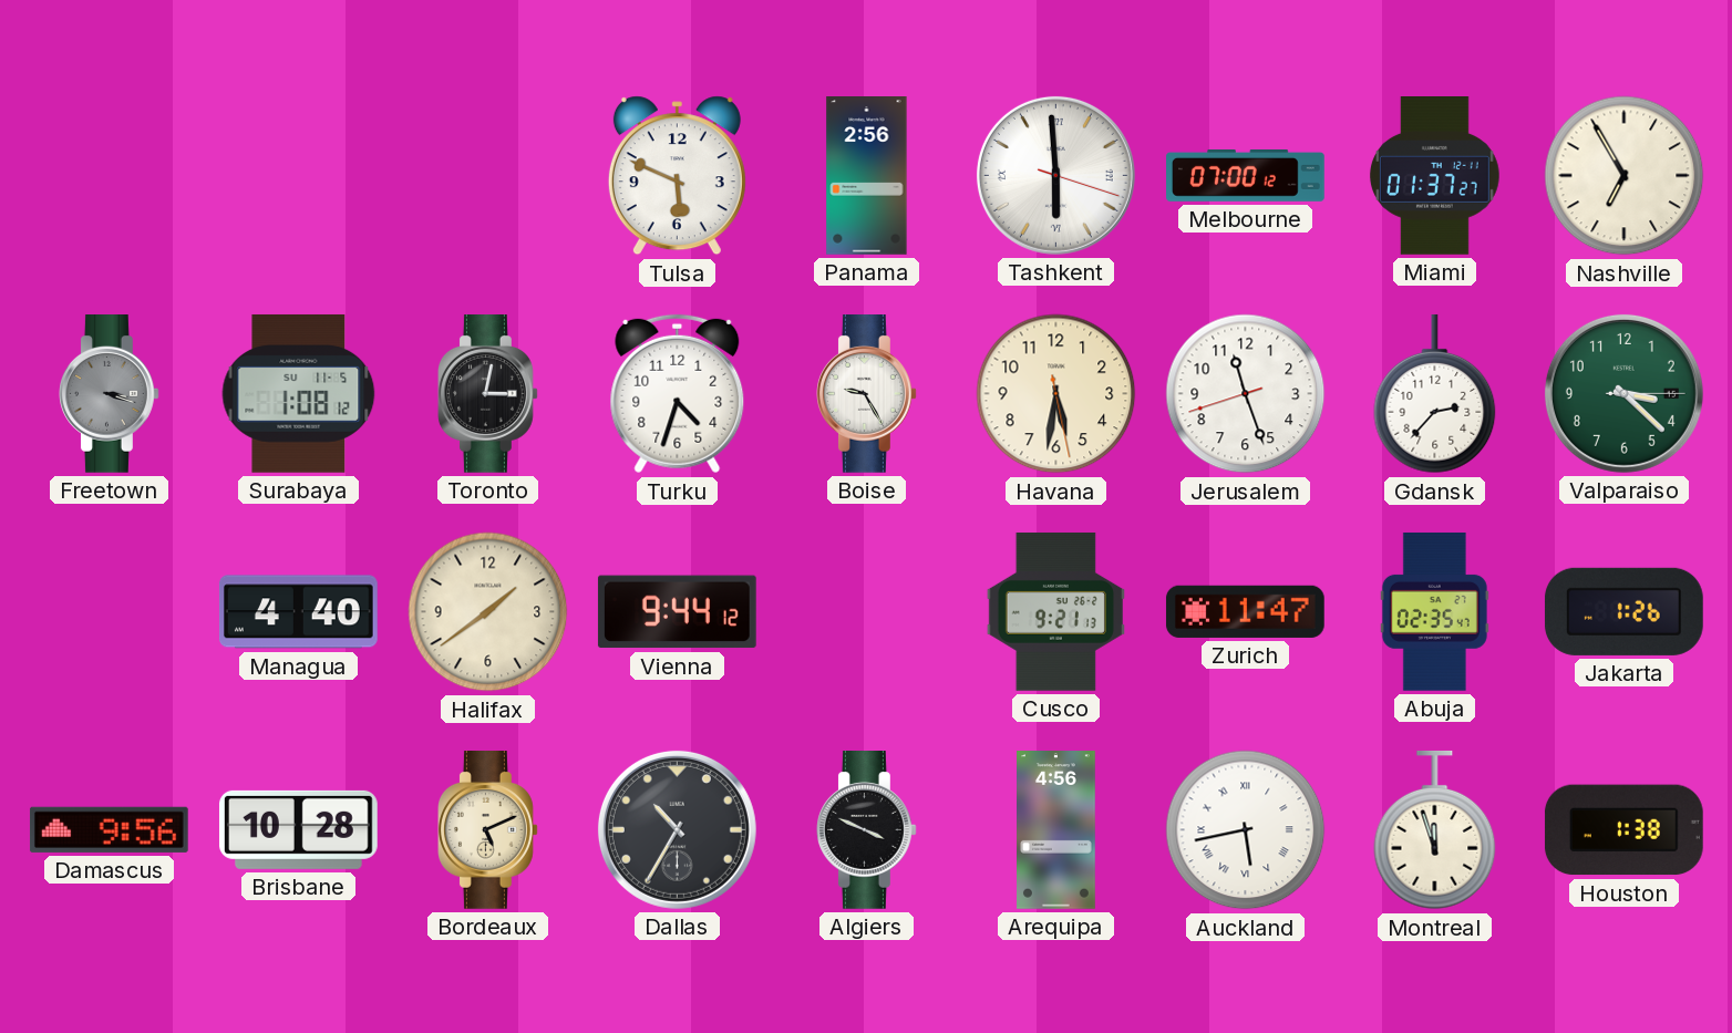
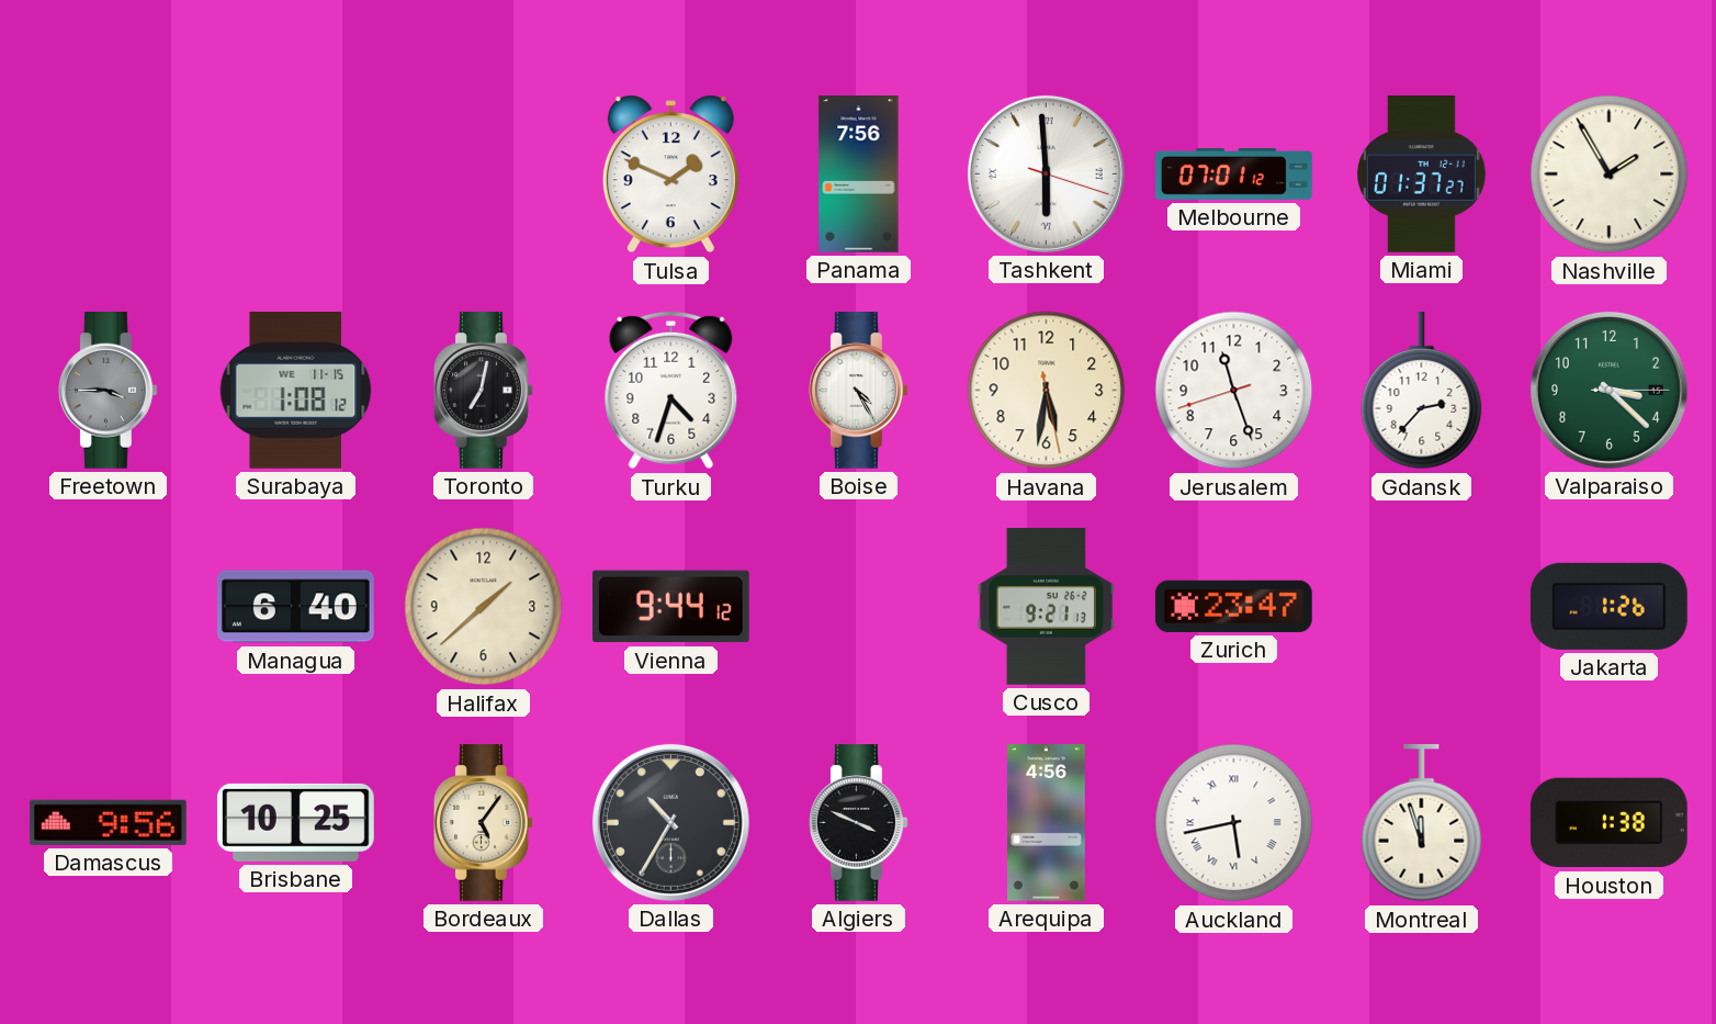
Tulsa: 5:49 -> 1:49 (670, 175)
Panama: 2:56 -> 7:56 (859, 175)
Melbourne: 07:00 -> 07:01 (1234, 173)
Nashville: 6:55 -> 1:55 (1610, 175)
Freetown: 3:18 -> 3:45 (109, 391)
Surabaya date: SU 11-5 -> WE 11-15 (296, 390)
Toronto: 3:02 -> 7:02 (484, 391)
Boise: 9:25 -> 4:25 (859, 391)
Managua: 4:40 -> 6:40 (295, 607)
Halifax: 1:39 -> 1:38 (484, 607)
Zurich: 11:47 -> 23:47 (1233, 606)
Abuja: 02:35 -> none (1434, 611)
Brisbane: 10:28 -> 10:25 (295, 822)
Bordeaux: 5:11 -> 5:06 (484, 823)
